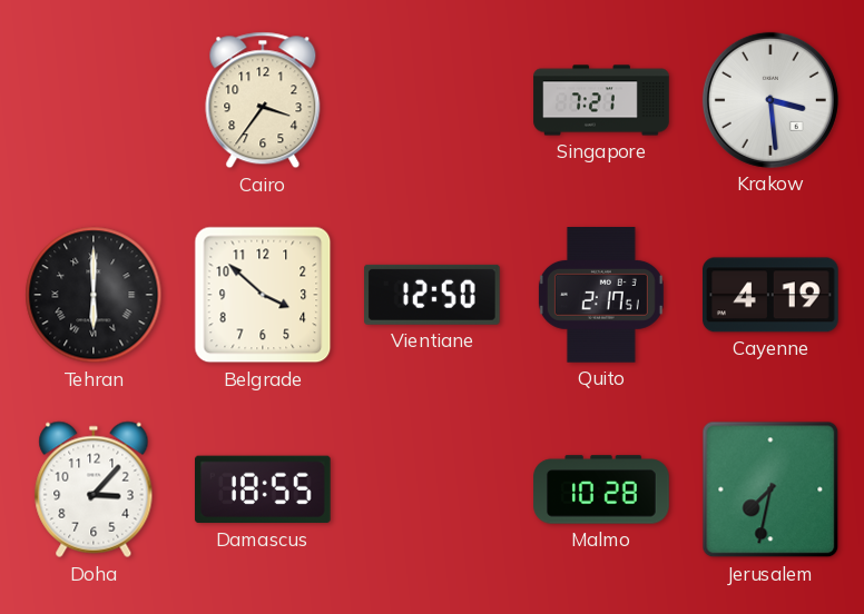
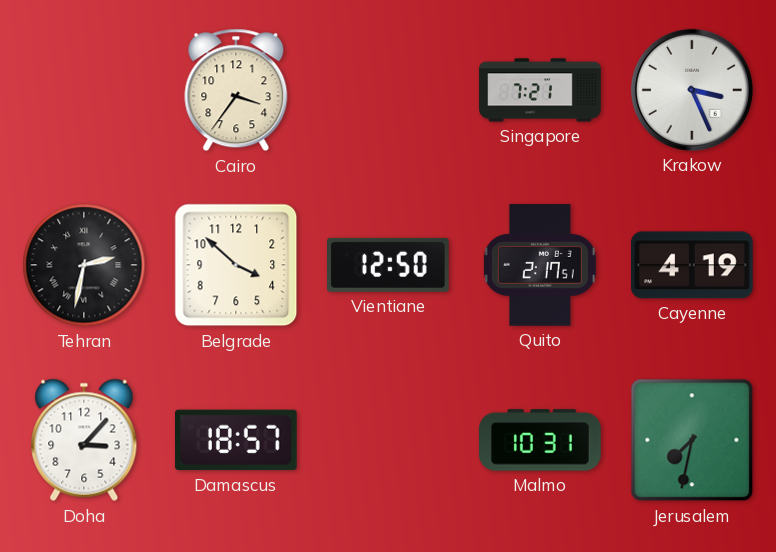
Krakow: 3:29 -> 3:26 (692, 90)
Tehran: 6:00 -> 2:32 (84, 265)
Damascus: 18:55 -> 18:57 (237, 440)
Malmo: 10:28 -> 10:31 (540, 440)
